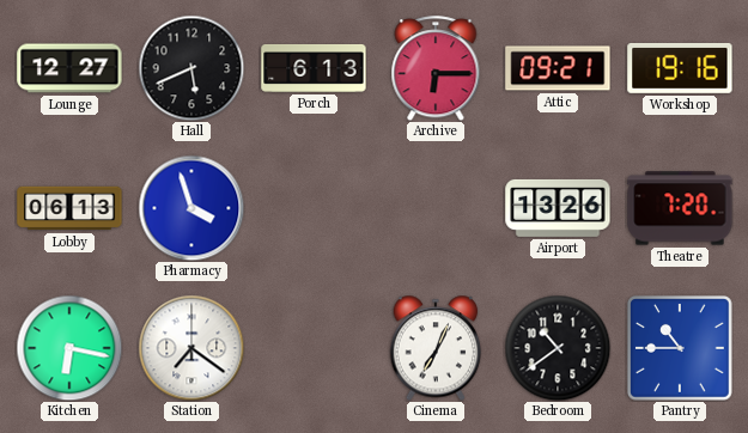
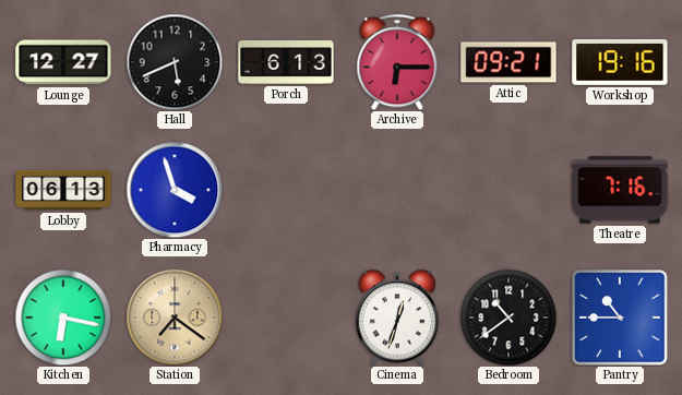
Airport: 13:26 -> none (558, 208)
Theatre: 7:20 -> 7:16 (620, 190)
Station dial: white -> champagne (175, 318)
Cinema: 7:04 -> 12:33 (397, 318)
